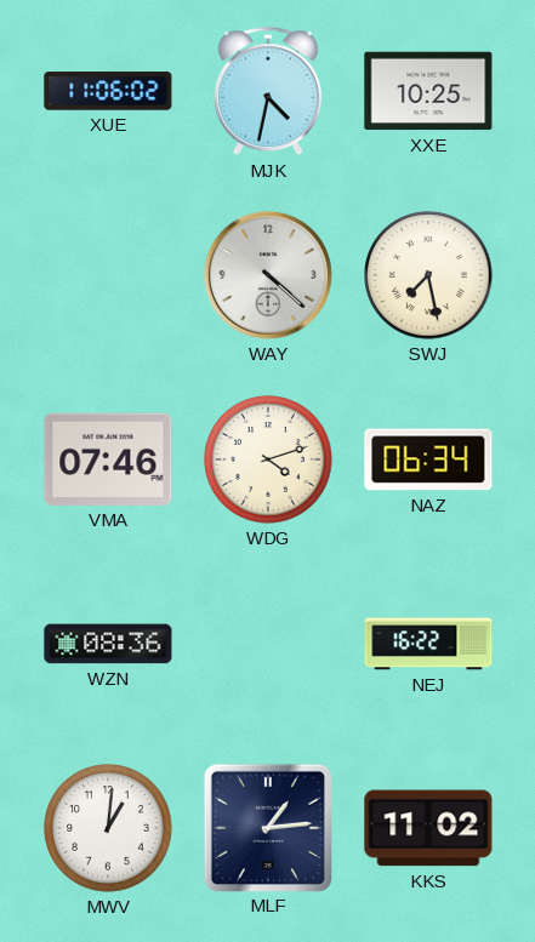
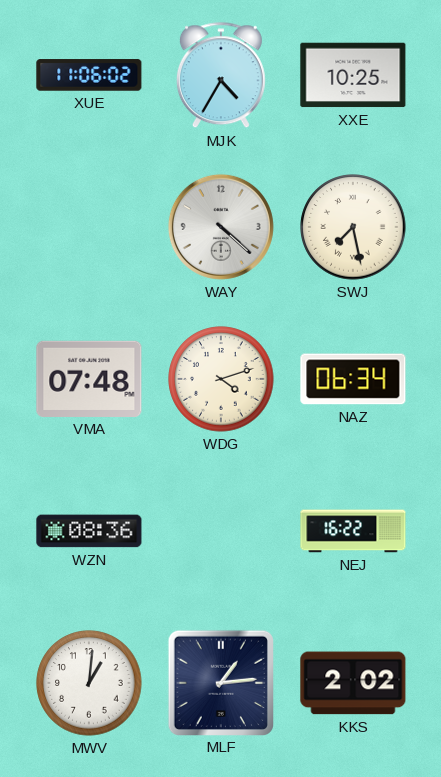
MJK: 4:32 -> 4:35 (221, 76)
VMA: 07:46 -> 07:48 (89, 379)
KKS: 11:02 -> 2:02 (353, 683)
